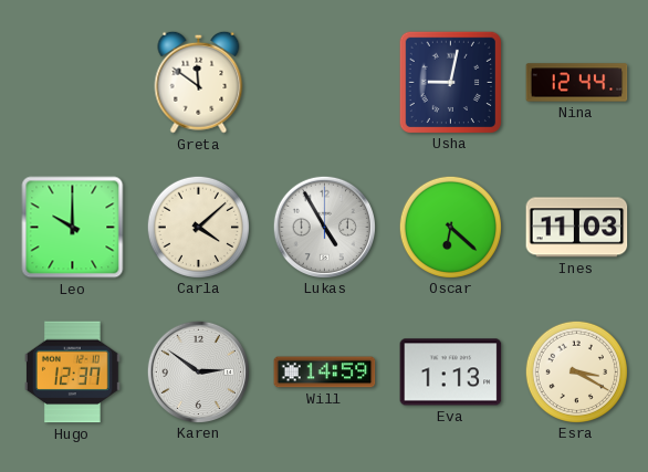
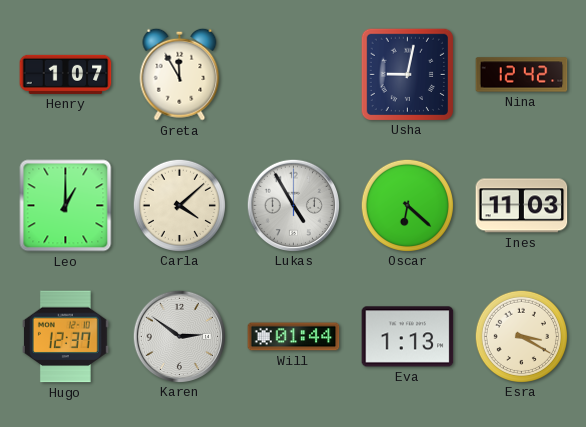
Henry: none -> 1:07 (66, 74)
Greta: 11:51 -> 11:55 (180, 74)
Nina: 12:44 -> 12:42 (522, 75)
Leo: 10:00 -> 1:00 (66, 206)
Will: 14:59 -> 01:44 (294, 337)
